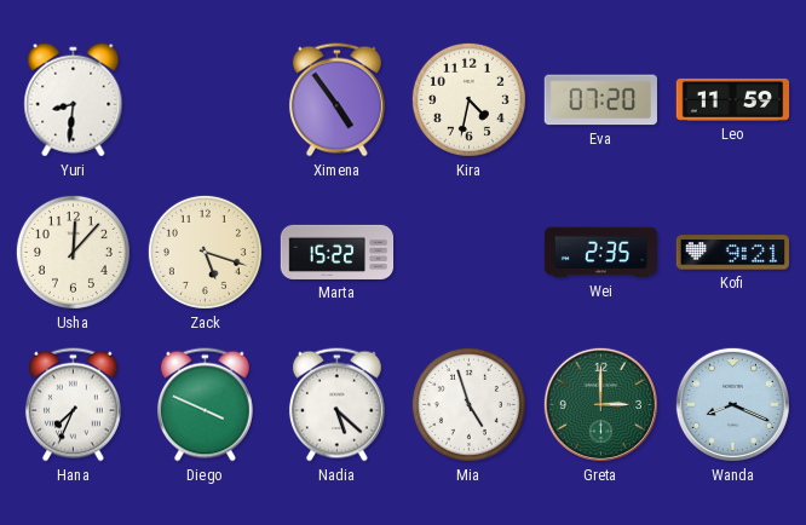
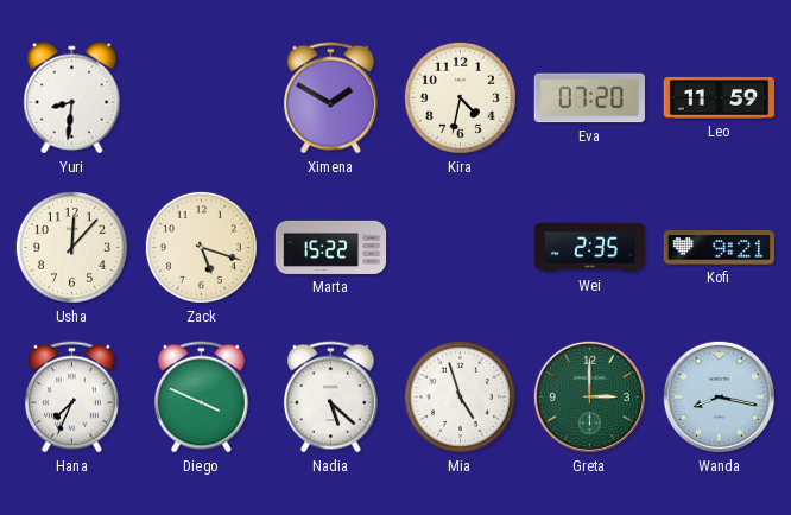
Ximena: 4:54 -> 1:50 (330, 98)
Wanda: 8:19 -> 8:17 (719, 396)
